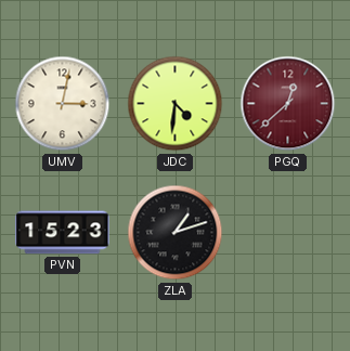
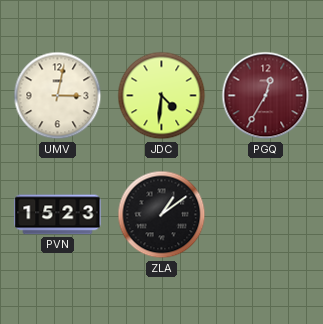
PGQ: 12:38 -> 12:35 (266, 96)
ZLA: 1:12 -> 1:09 (162, 215)
